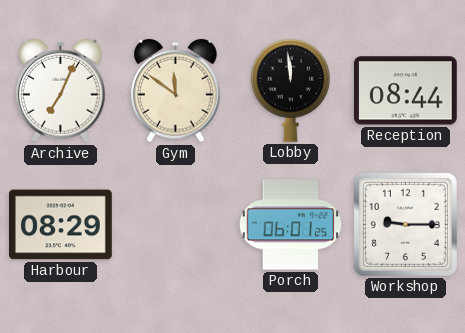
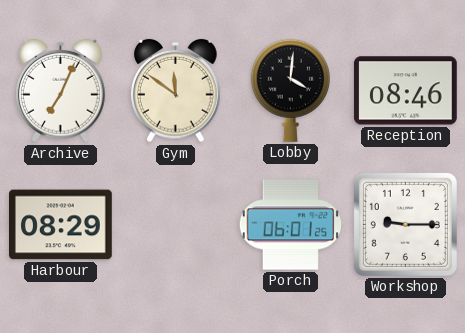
Lobby: 11:59 -> 4:01 (290, 90)
Reception: 08:44 -> 08:46 (405, 91)
